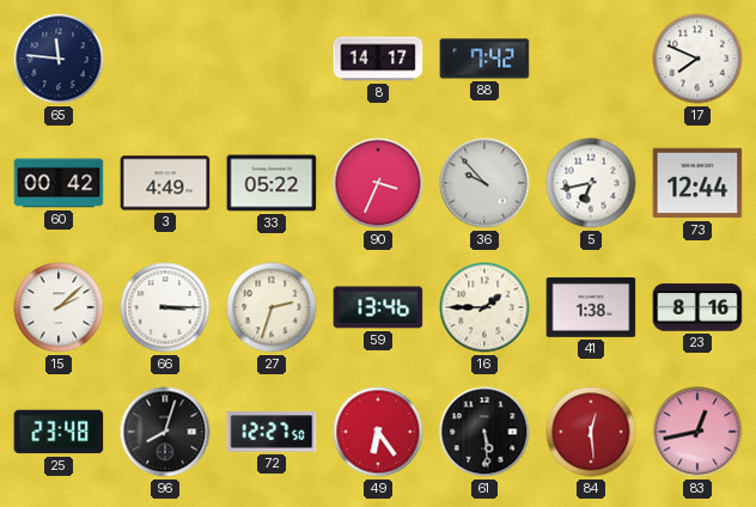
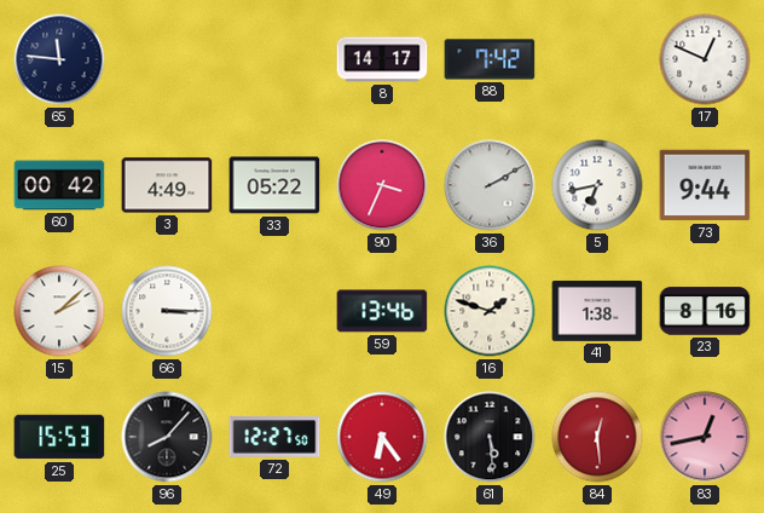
17: 7:49 -> 12:49 (705, 59)
36: 9:53 -> 2:10 (490, 185)
73: 12:44 -> 9:44 (705, 185)
27: 2:33 -> none (272, 307)
16: 1:45 -> 1:48 (490, 311)
25: 23:48 -> 15:53 (59, 437)
96: 8:03 -> 8:07 (167, 437)
